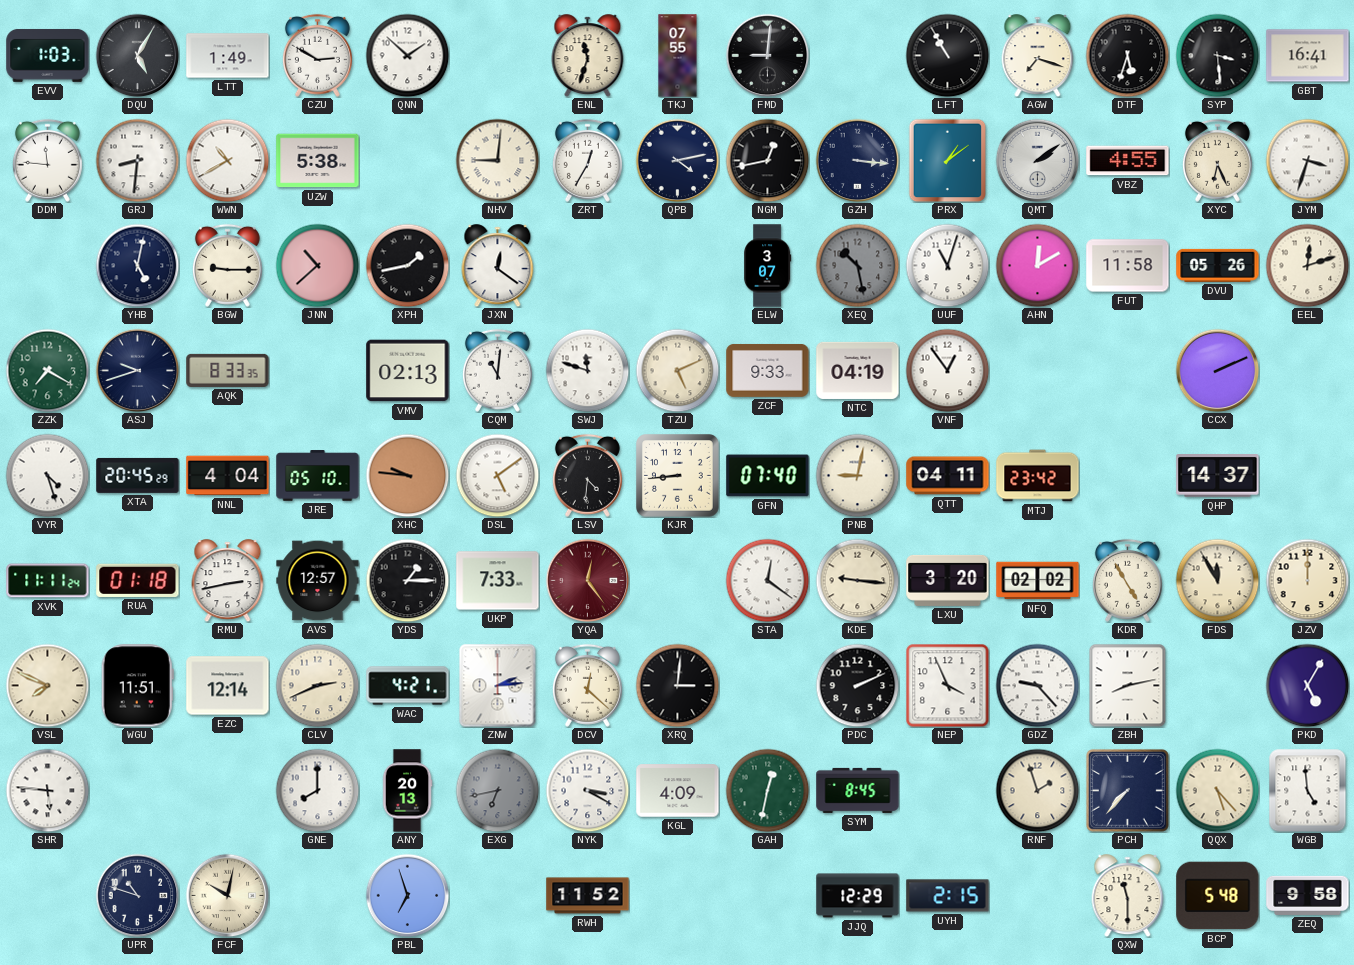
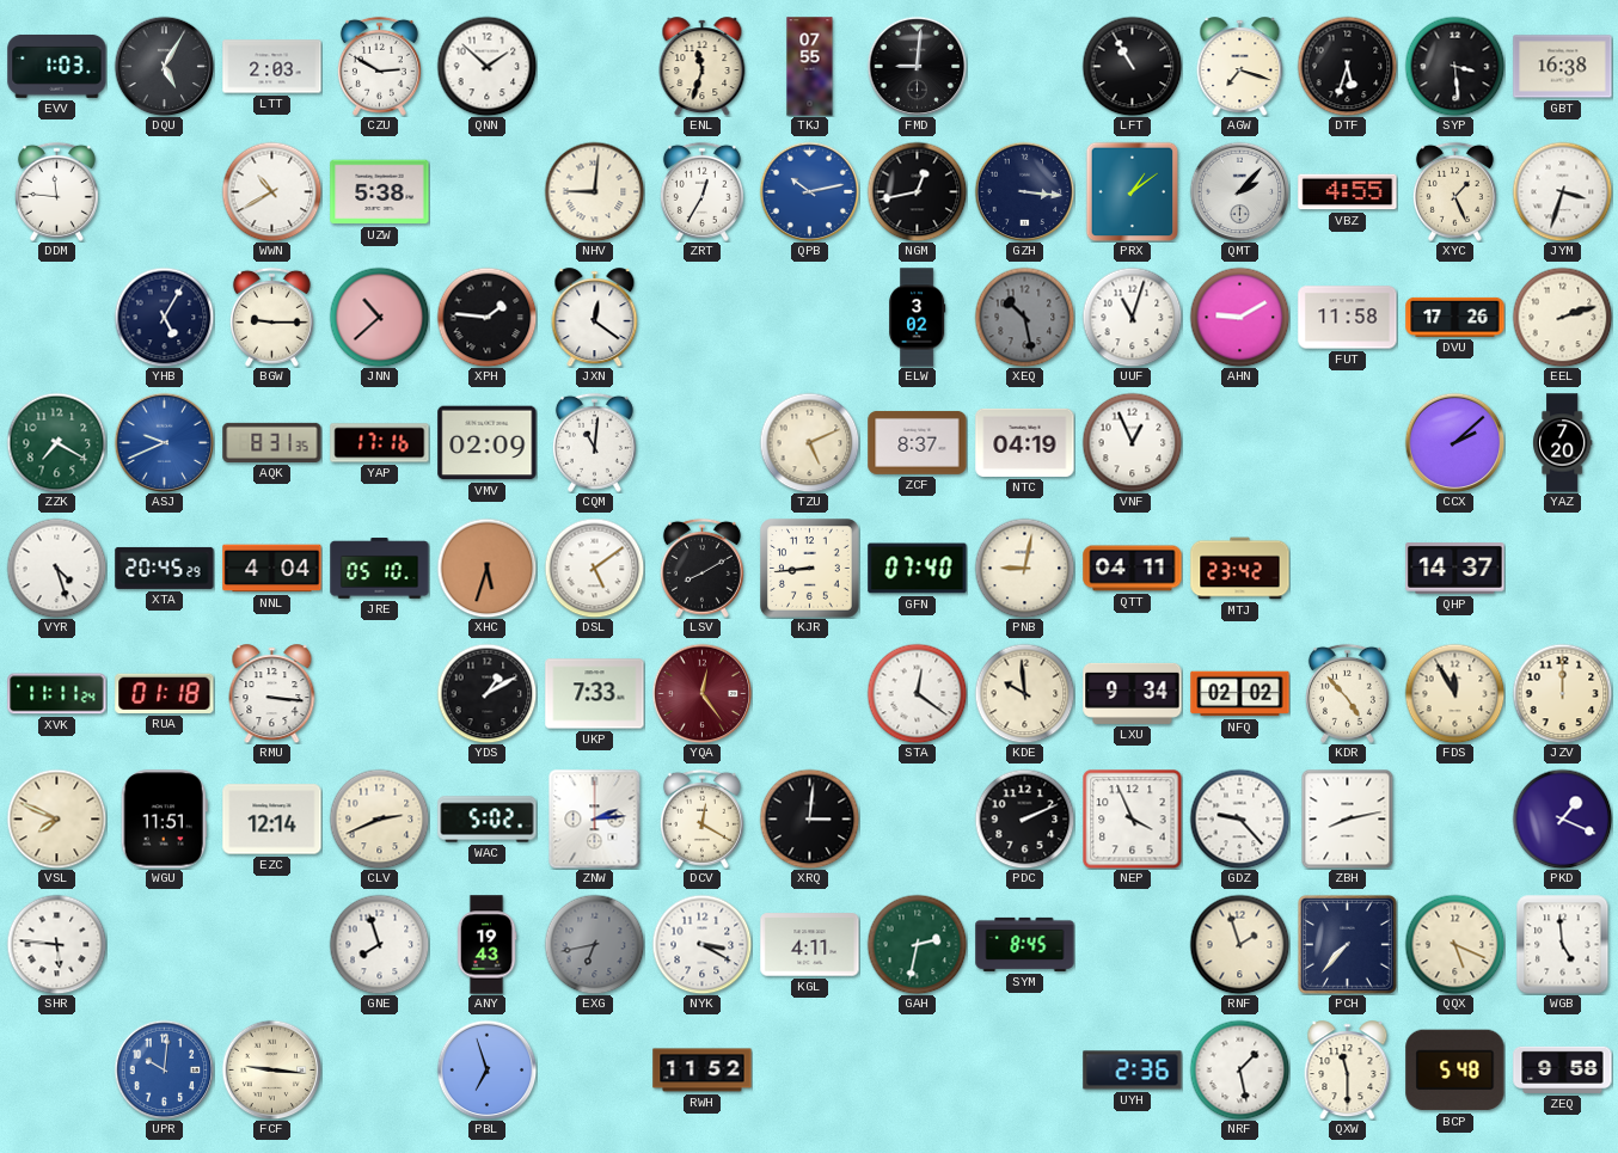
LTT: 1:49 -> 2:03 (272, 67)
GBT: 16:41 -> 16:38 (1563, 67)
GRJ: 8:31 -> none (137, 160)
QPB: 4:13 -> 10:13 (809, 191)
QPB dial: navy -> blue (809, 191)
QMT: 2:09 -> 2:07 (1239, 191)
XYC: 6:26 -> 1:26 (1454, 191)
YHB: 5:02 -> 5:05 (164, 317)
XPH: 1:43 -> 1:46 (486, 317)
ELW: 3:07 -> 3:02 (917, 318)
AHN: 12:10 -> 9:10 (1239, 317)
DVU: 05:26 -> 17:26 (1455, 317)
EEL: 12:12 -> 2:12 (1562, 317)
ASJ: 9:42 -> 9:41 (164, 442)
ASJ dial: navy -> blue (164, 442)
AQK: 8:33 -> 8:31 (272, 442)
YAP: none -> 17:16 (380, 443)
VMV: 02:13 -> 02:09 (488, 443)
SWJ: 11:48 -> none (587, 370)
ZCF: 9:33 -> 8:37 (918, 442)
VNF: 12:54 -> 12:56 (1132, 442)
CCX: 2:11 -> 2:08 (1454, 442)
YAZ: none -> 7:20 (1563, 443)
XHC: 9:46 -> 5:33 (486, 568)
LSV: 4:31 -> 8:10 (701, 568)
RMU: 2:43 -> 3:16 (272, 694)
AVS: 12:57 -> none (318, 581)
YDS: 1:15 -> 1:10 (486, 693)
KDE: 9:16 -> 9:59 (1024, 693)
LXU: 3:20 -> 9:34 (1133, 693)
KDR: 4:55 -> 4:53 (1347, 693)
WAC: 4:21 -> 5:02 (488, 820)
DCV: 12:22 -> 12:20 (701, 818)
PKD: 5:05 -> 1:19 (1562, 818)
GNE: 8:00 -> 7:57 (379, 944)
ANY: 20:13 -> 19:43 (486, 945)
KGL: 4:09 -> 4:11 (810, 945)
GAH: 12:32 -> 2:32 (917, 944)
QQX: 5:23 -> 5:19 (1454, 944)
UPR: 10:48 -> 10:01 (164, 1069)
UPR dial: navy -> blue (164, 1069)
FCF: 10:02 -> 9:16 (271, 1069)
JJQ: 12:29 -> none (858, 896)
UYH: 2:15 -> 2:36 (1133, 1071)
NRF: none -> 1:28 (1239, 1069)
